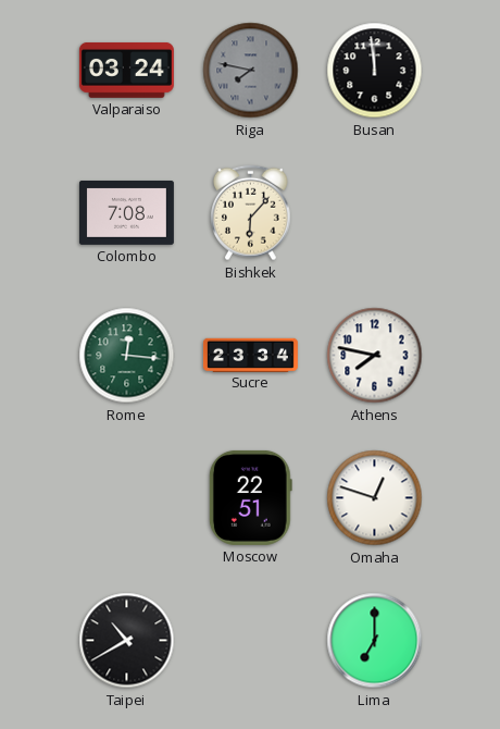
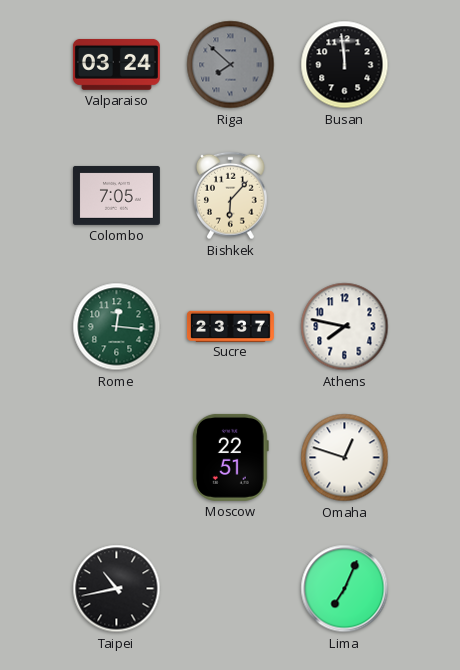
Riga: 7:47 -> 7:52 (231, 65)
Colombo: 7:08 -> 7:05 (116, 195)
Sucre: 23:34 -> 23:37 (230, 326)
Taipei: 10:40 -> 10:43 (117, 589)
Lima: 7:00 -> 7:04 (345, 589)
